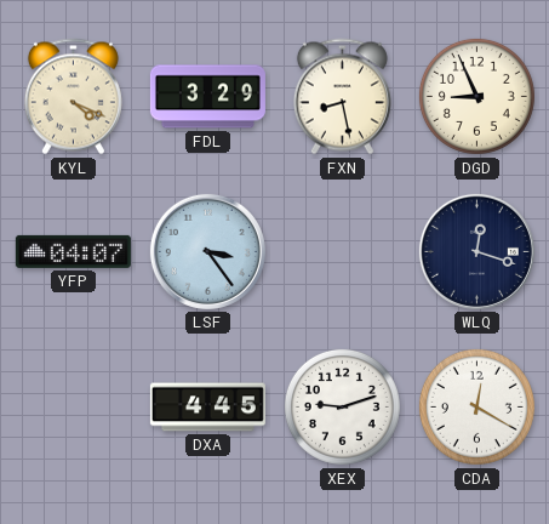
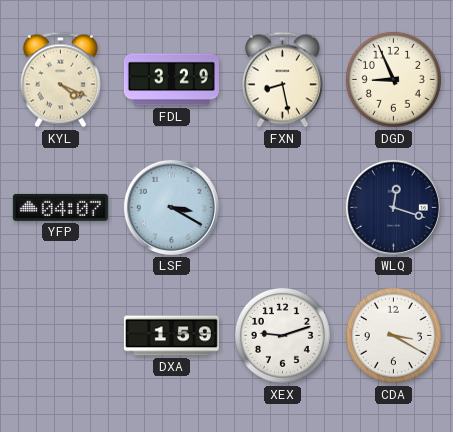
LSF: 3:24 -> 3:20 (171, 207)
DXA: 4:45 -> 1:59 (171, 336)
CDA: 12:20 -> 3:20 (393, 335)
